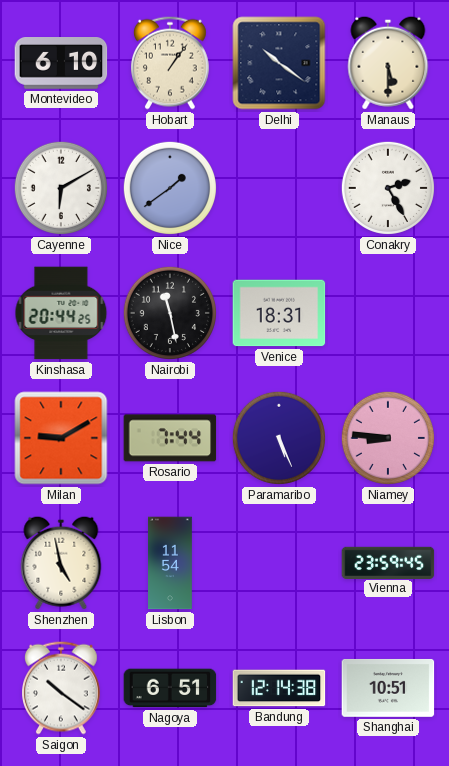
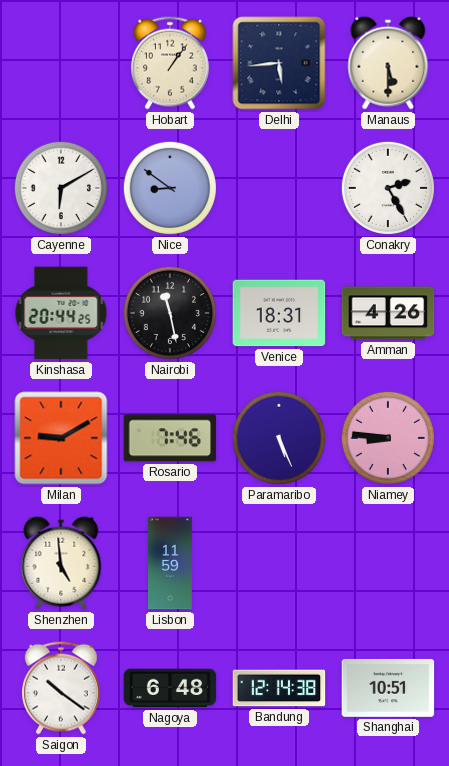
Montevideo: 6:10 -> none (61, 64)
Delhi: 10:21 -> 5:44 (279, 63)
Nice: 1:39 -> 8:51 (170, 188)
Amman: none -> 4:26 (388, 313)
Rosario: 7:44 -> 7:46 (170, 438)
Shenzhen: 4:58 -> 4:59 (61, 563)
Lisbon: 11:54 -> 11:59 (171, 563)
Vienna: 23:59 -> none (388, 562)
Nagoya: 6:51 -> 6:48 (170, 688)
